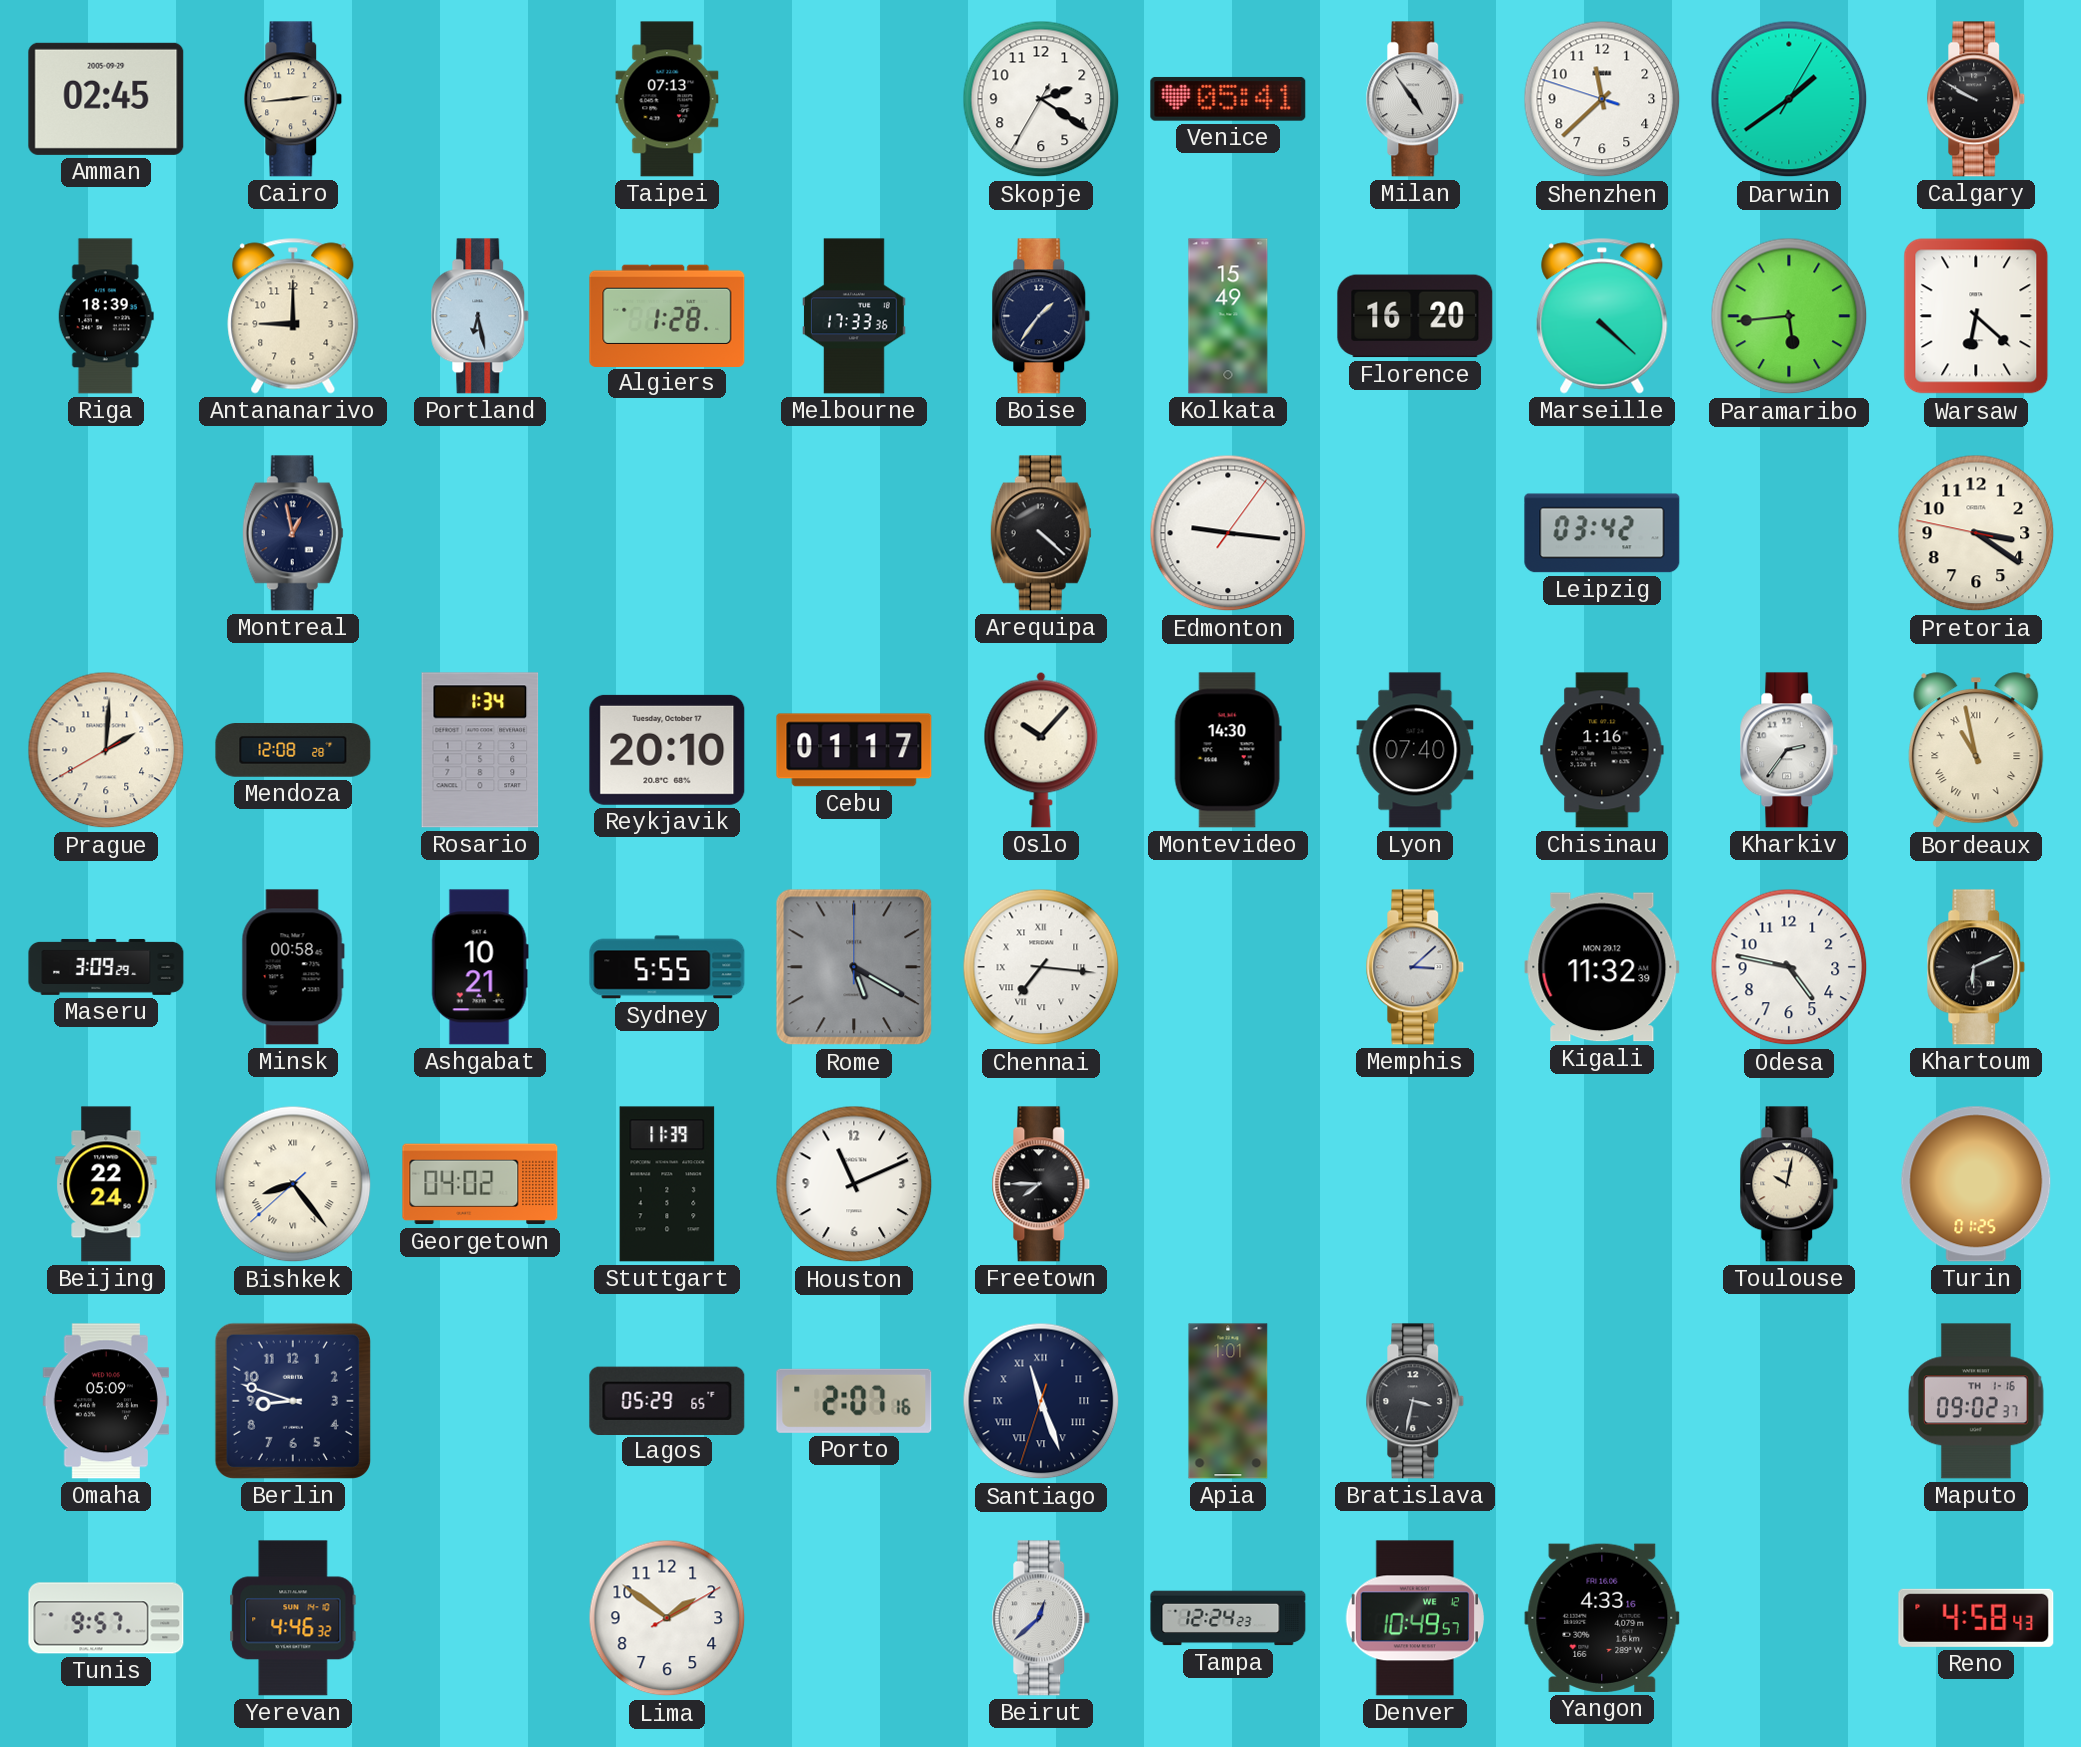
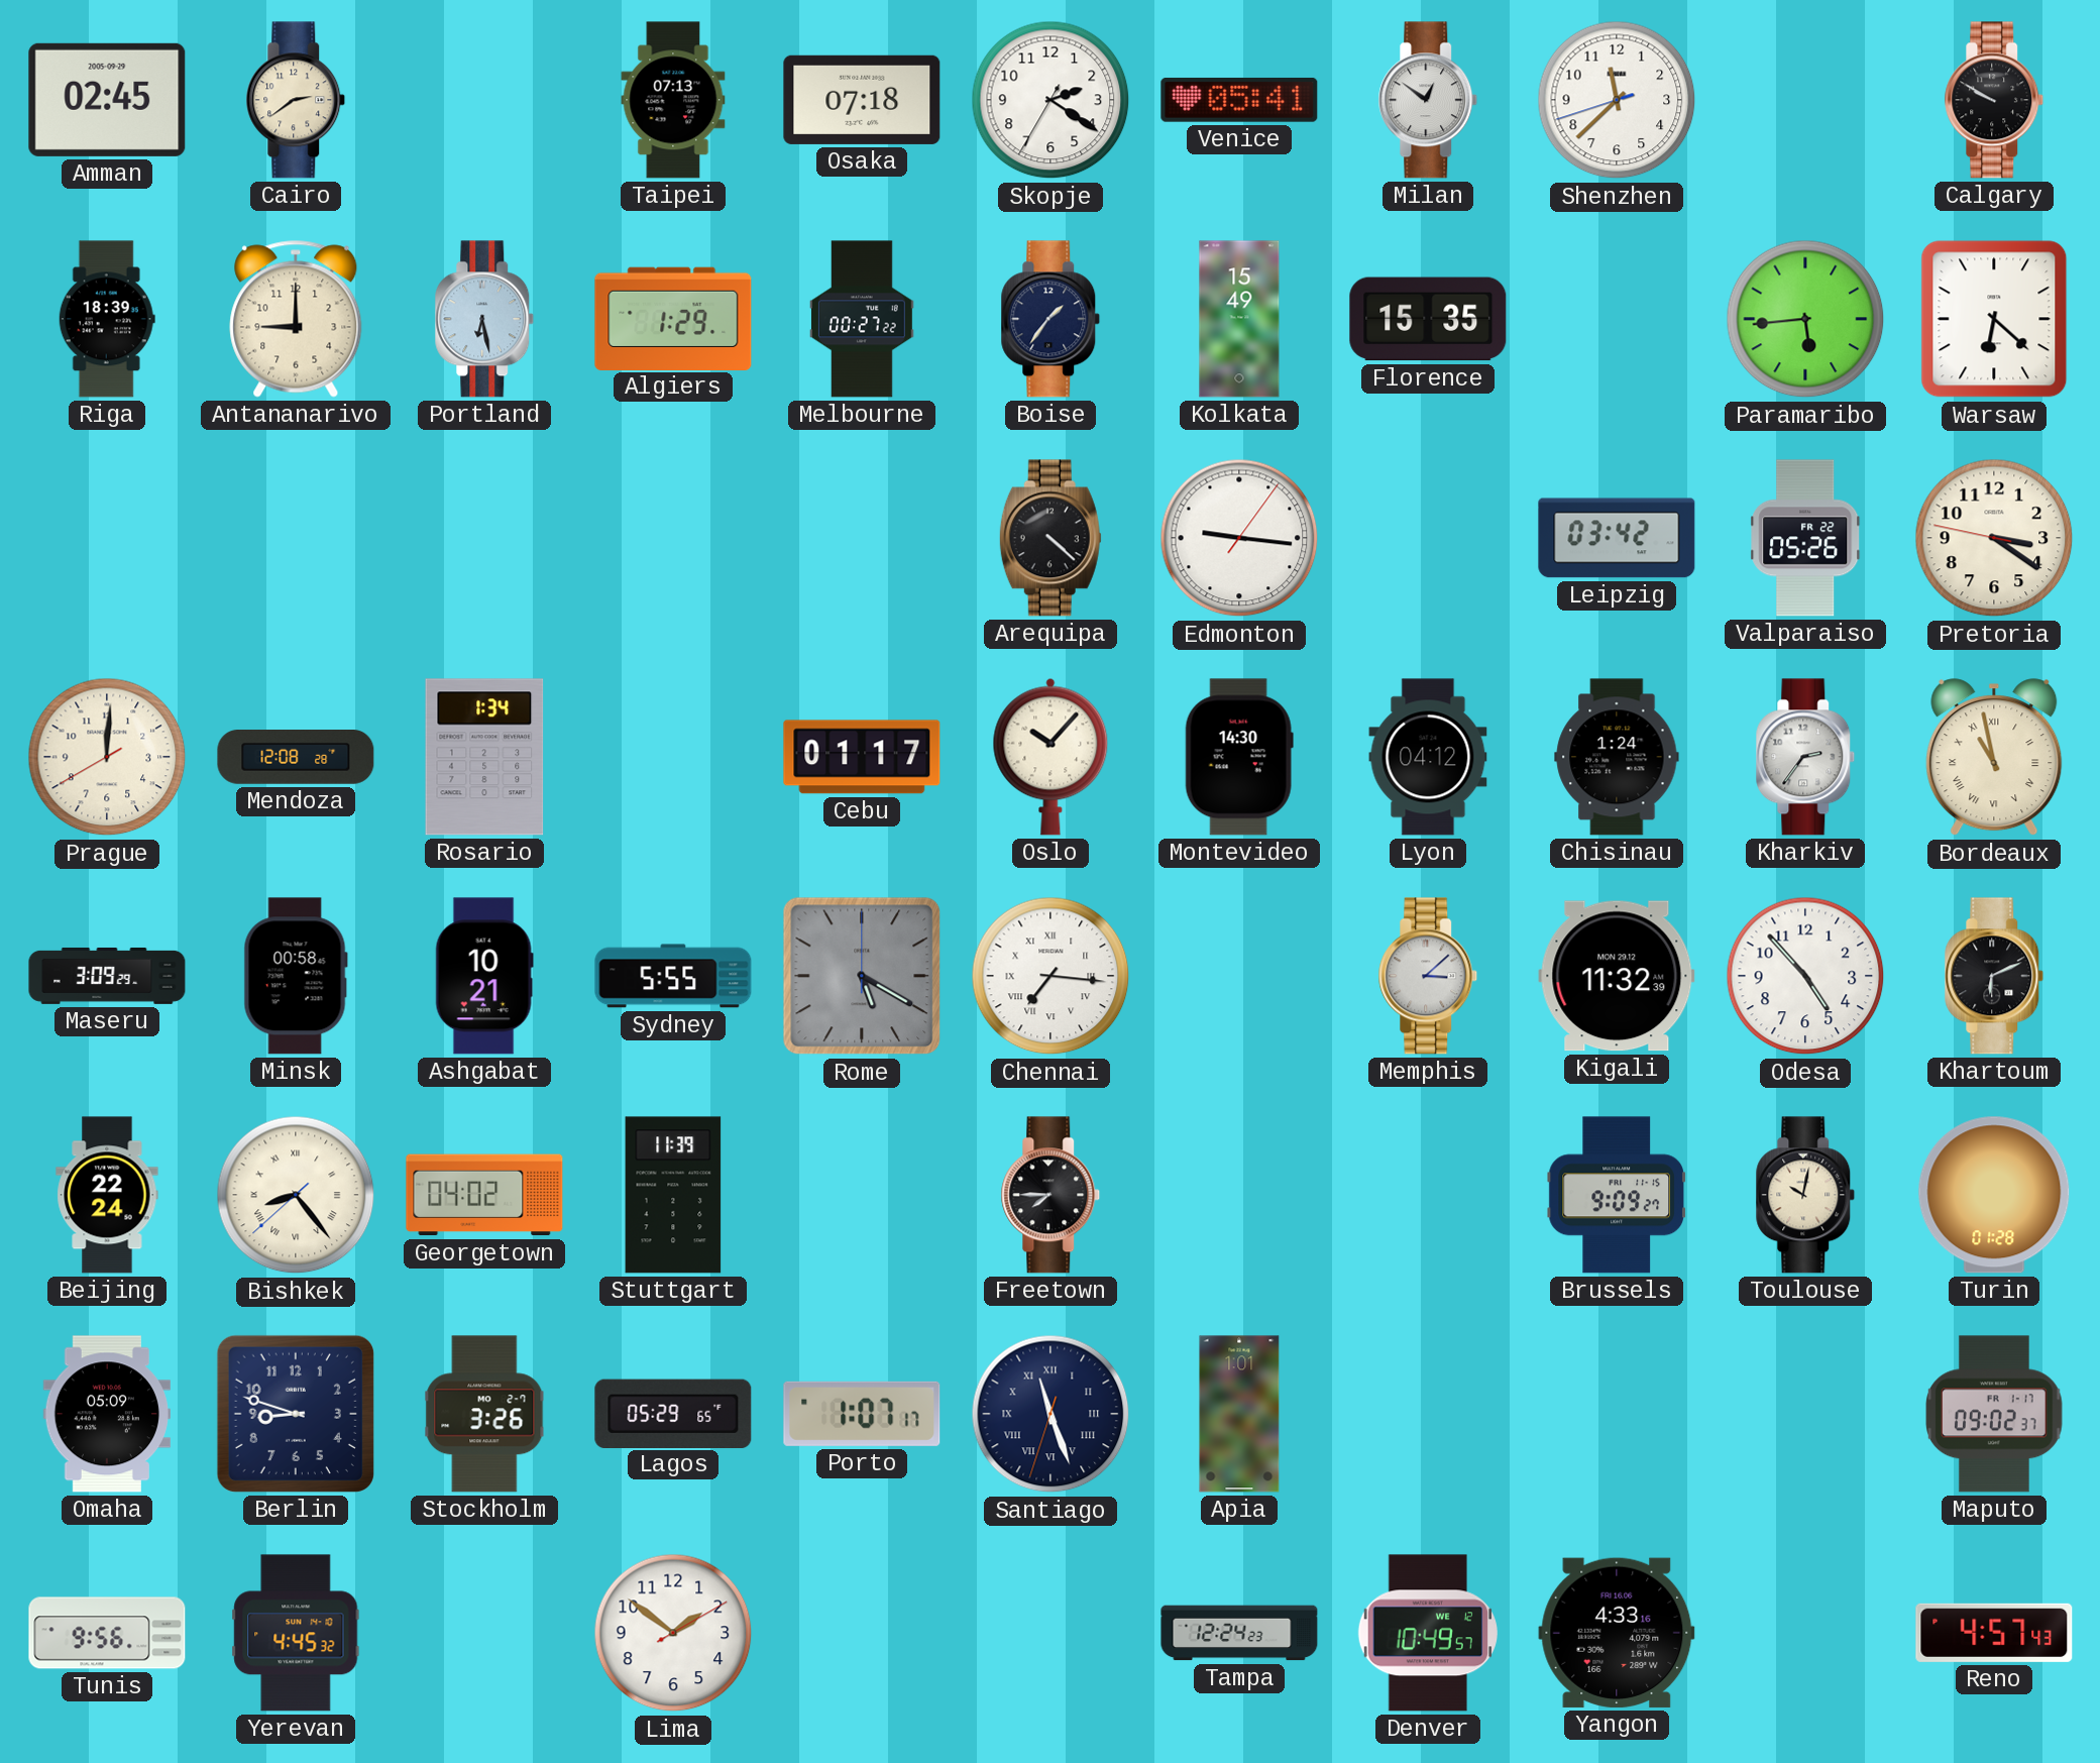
Cairo: 2:44 -> 2:39 (296, 100)
Osaka: none -> 07:18 (862, 100)
Milan: 4:54 -> 12:51 (1428, 100)
Shenzhen: 11:37:48 -> 11:37:42 (1617, 100)
Darwin: 1:39 -> none (1789, 99)
Algiers: 1:28 -> 1:29 (673, 318)
Melbourne: 17:33 -> 00:27 (862, 319)
Florence: 16:20 -> 15:35 (1428, 319)
Marseille: 4:22 -> none (1602, 316)
Montreal: 12:58 -> none (293, 533)
Valparaiso: none -> 05:26 (1806, 538)
Prague: 2:00 -> 12:00 (107, 757)
Reykjavik: 20:10 -> none (667, 750)
Lyon: 07:40 -> 04:12 (1428, 757)
Chisinau: 1:16 -> 1:24 (1617, 757)
Odesa: 4:47 -> 4:53 (1805, 976)
Houston: 11:11 -> none (854, 1184)
Brussels: none -> 9:09 (1616, 1195)
Turin: 01:25 -> 01:28 (1994, 1195)
Stockholm: none -> 3:26 (484, 1414)
Porto: 2:07 -> 1:07 (862, 1414)
Bratislava: 3:32 -> none (1415, 1401)
Maputo date: TH 1-16 -> FR 1-17 (1994, 1414)
Tunis: 9:57 -> 9:56 (107, 1633)
Yerevan: 4:46 -> 4:45 (296, 1633)
Beirut: 12:38 -> none (1041, 1618)
Reno: 4:58 -> 4:57 (1994, 1633)
